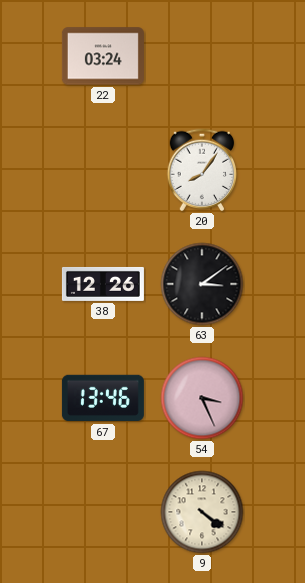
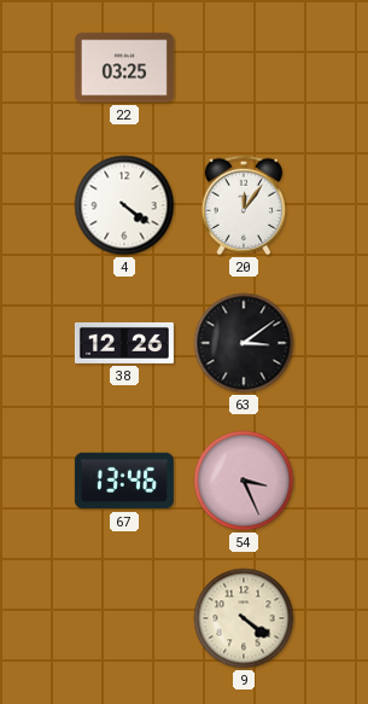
22: 03:24 -> 03:25 (124, 68)
4: none -> 4:21 (124, 205)
20: 8:06 -> 12:06 (244, 205)
